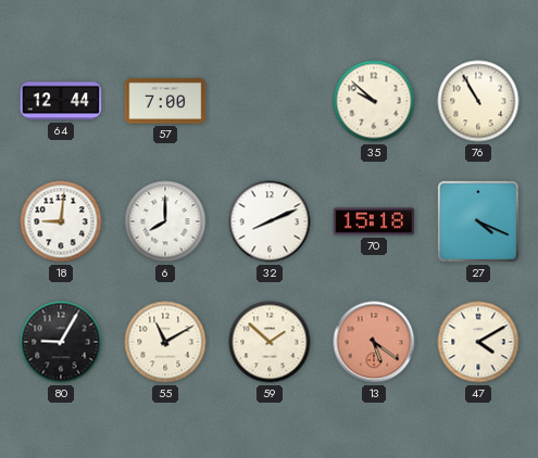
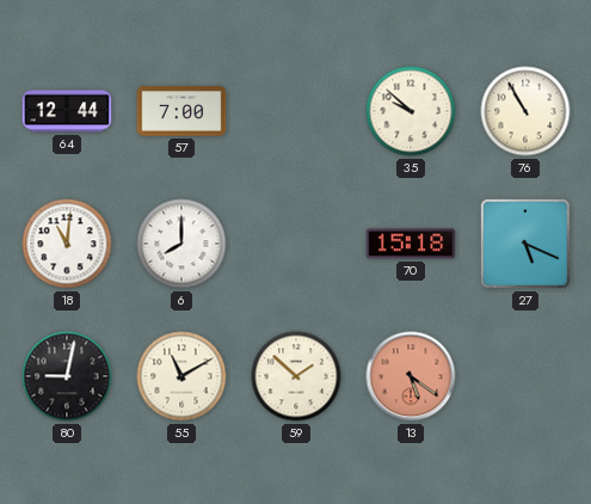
18: 9:01 -> 11:01 (67, 244)
32: 8:11 -> none (270, 221)
27: 4:19 -> 5:19 (525, 244)
80: 9:05 -> 9:02 (67, 376)
47: 4:10 -> none (478, 342)
